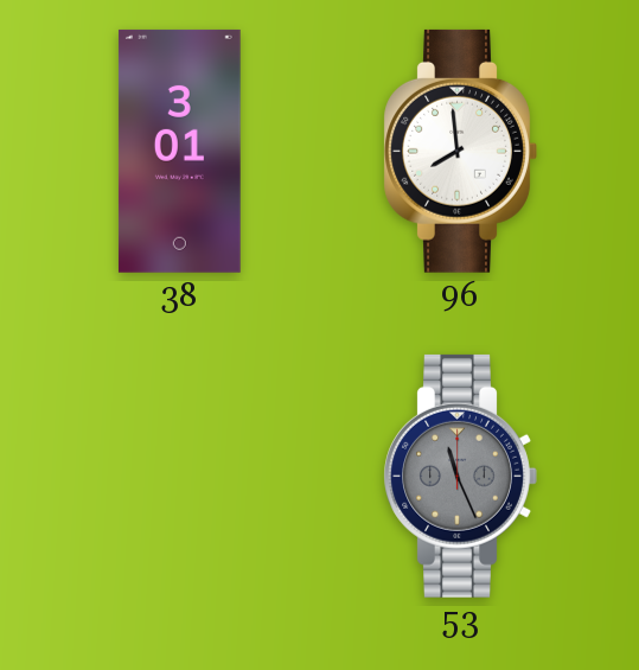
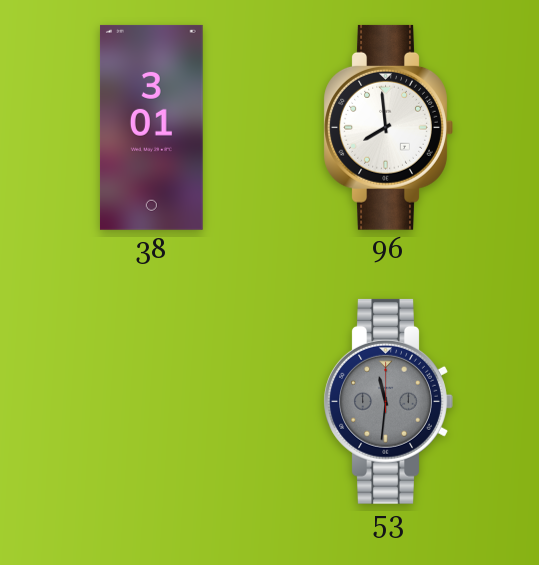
53: 11:26 -> 11:31 (388, 401)
